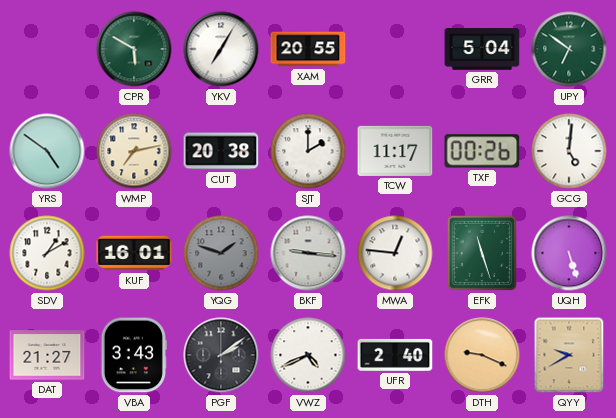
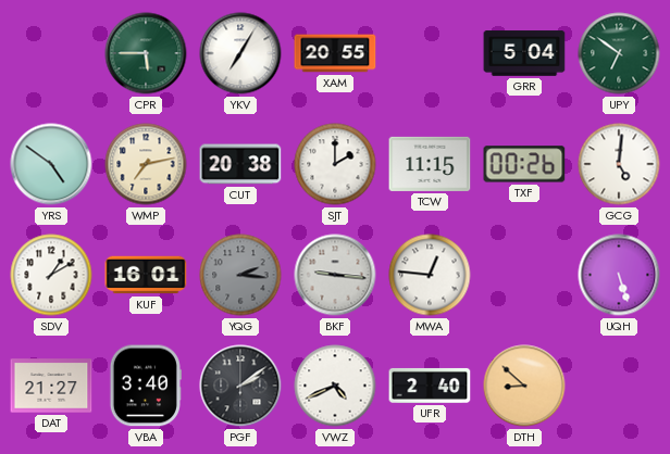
CPR: 5:50 -> 5:45 (146, 53)
TCW: 11:17 -> 11:15 (430, 164)
YQG: 1:48 -> 2:16 (240, 275)
EFK: 11:27 -> none (482, 253)
VBA: 3:43 -> 3:40 (146, 386)
DTH: 9:19 -> 8:52 (524, 386)
QYY: 9:40 -> none (569, 355)
